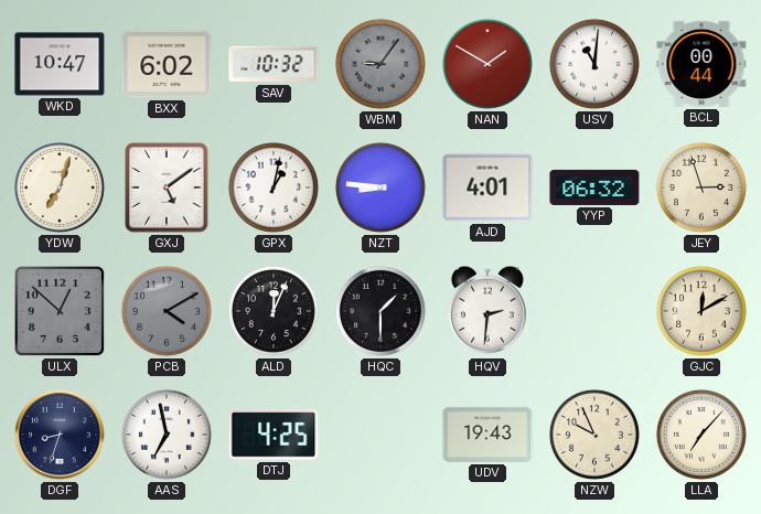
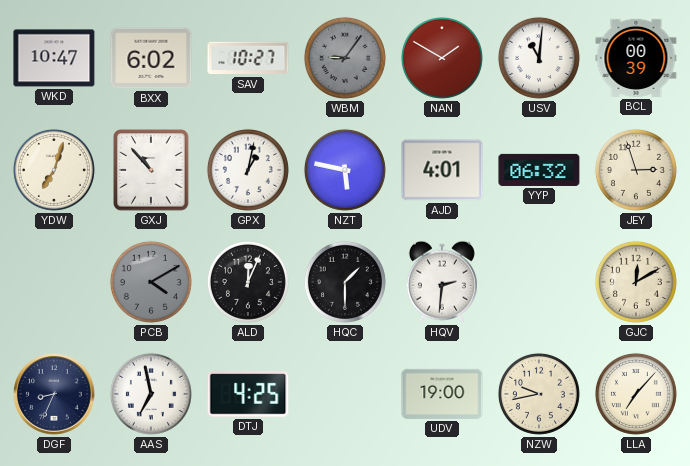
SAV: 10:32 -> 10:27 (248, 58)
BCL: 00:44 -> 00:39 (636, 58)
GXJ: 5:09 -> 10:53 (151, 170)
NZT: 8:46 -> 5:47 (345, 170)
ULX: 12:52 -> none (60, 311)
DGF: 8:33 -> 8:34 (55, 395)
UDV: 19:43 -> 19:00 (442, 394)
NZW: 9:56 -> 9:43 (539, 394)
